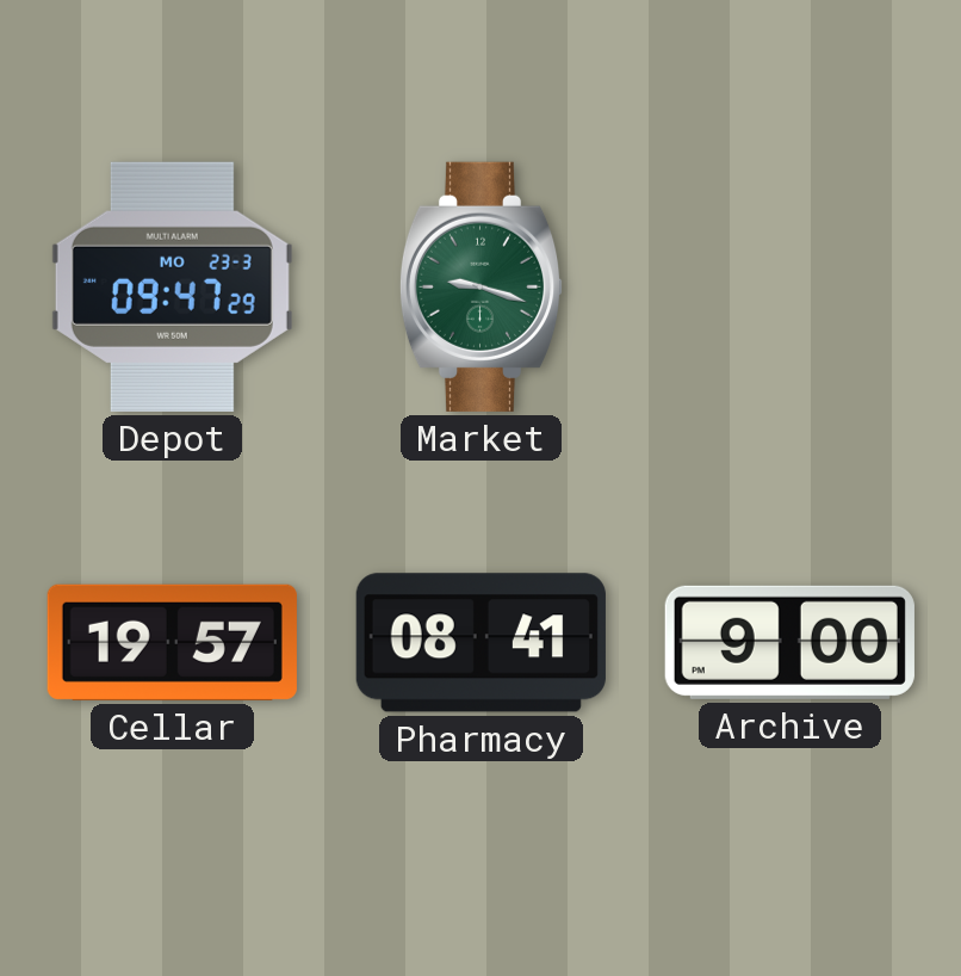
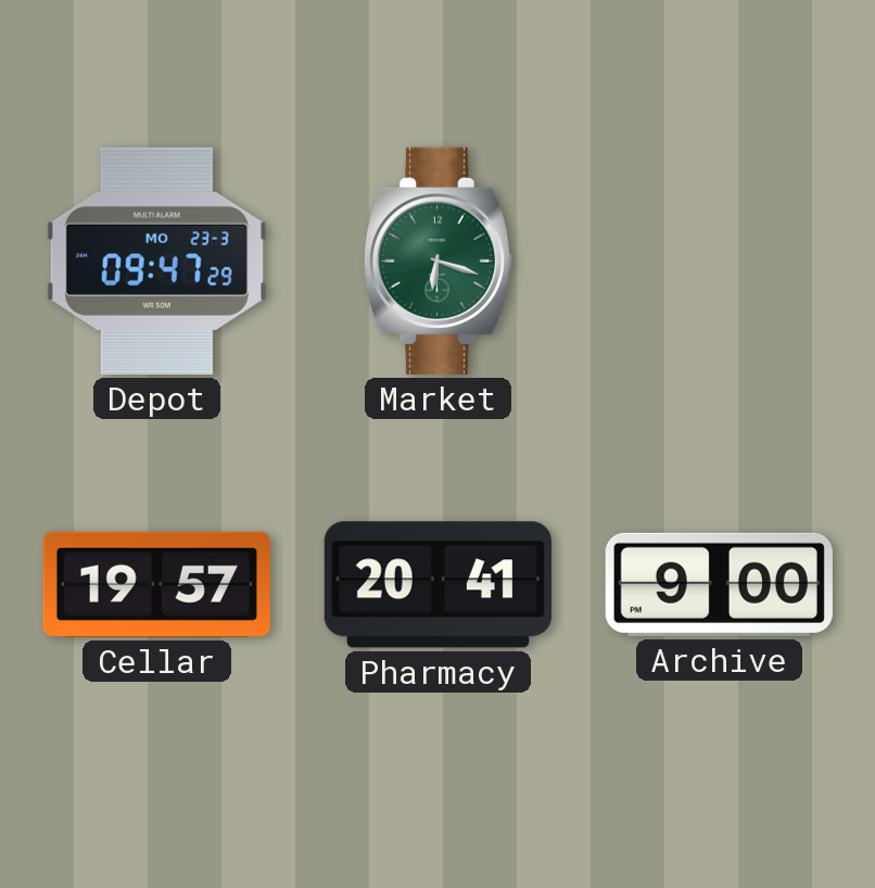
Market: 9:18 -> 6:18 (439, 261)
Pharmacy: 08:41 -> 20:41 (437, 585)
